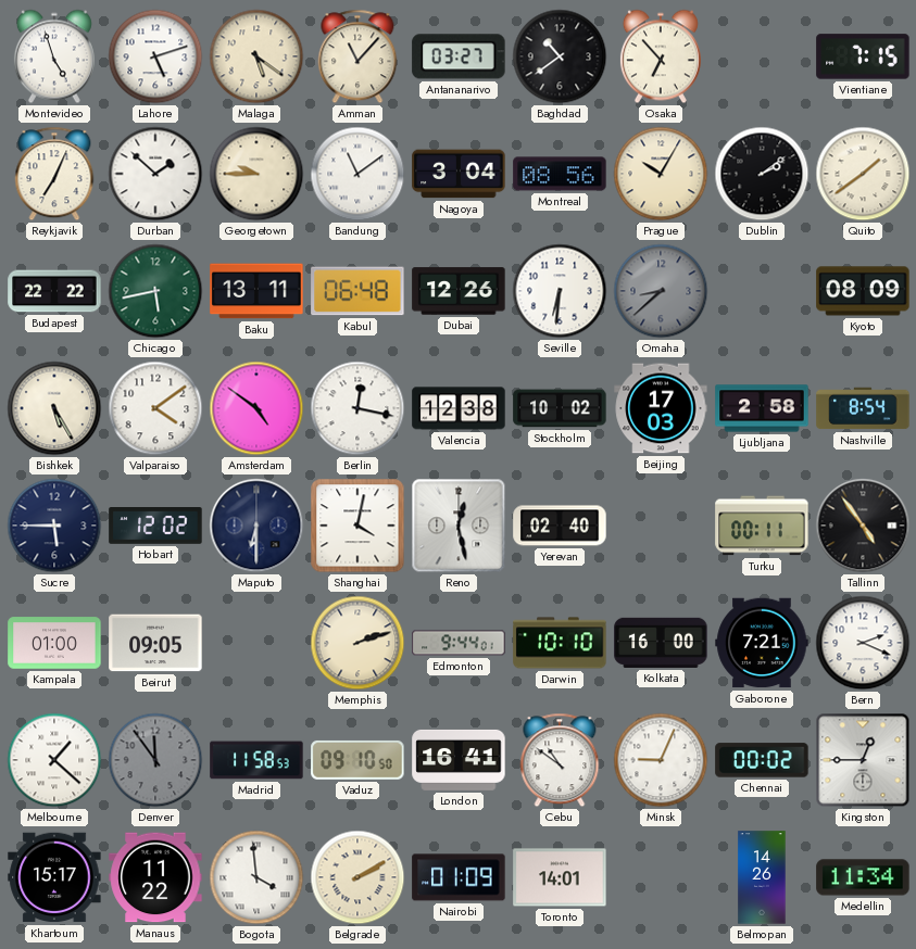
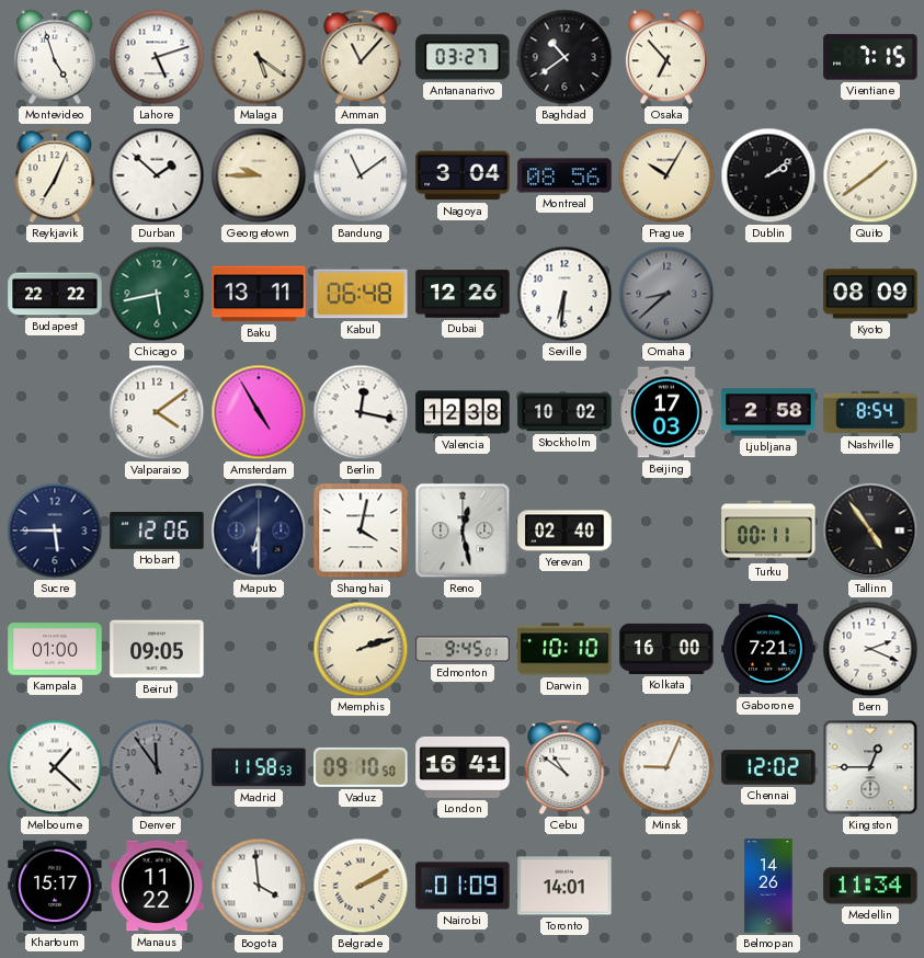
Bishkek: 5:25 -> none (54, 408)
Amsterdam: 4:51 -> 4:55 (259, 412)
Hobart: 12:02 -> 12:06 (157, 531)
Edmonton: 9:44 -> 9:45 (463, 649)
Chennai: 00:02 -> 12:02 (768, 767)
